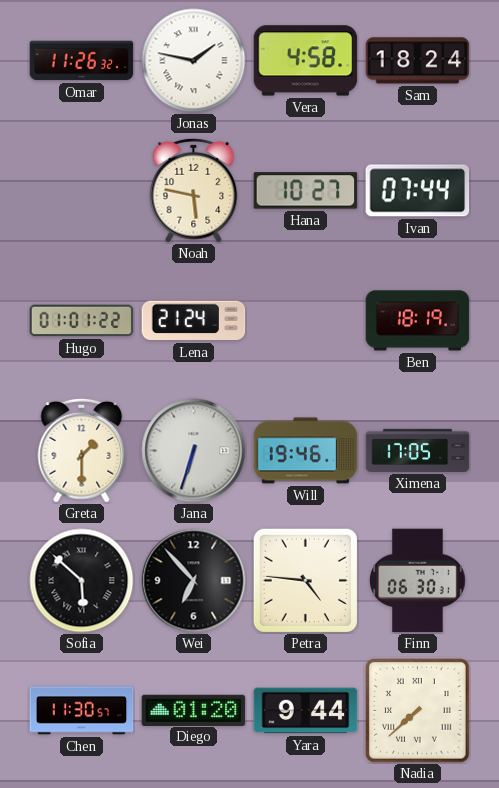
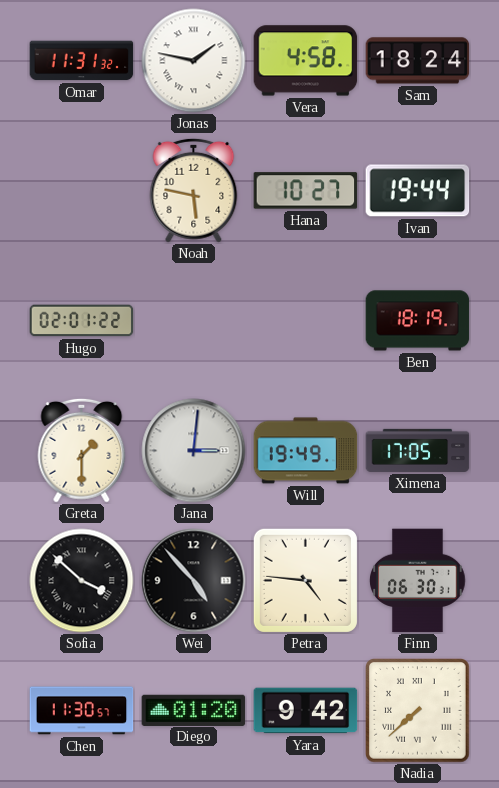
Omar: 11:26 -> 11:31 (82, 61)
Ivan: 07:44 -> 19:44 (418, 191)
Hugo: 01:01 -> 02:01 (82, 321)
Lena: 21:24 -> none (194, 321)
Jana: 6:33 -> 3:01 (194, 451)
Will: 19:46 -> 19:49 (306, 451)
Sofia: 5:52 -> 3:52 (82, 581)
Wei: 6:53 -> 4:53 (194, 581)
Yara: 9:44 -> 9:42 (306, 711)
